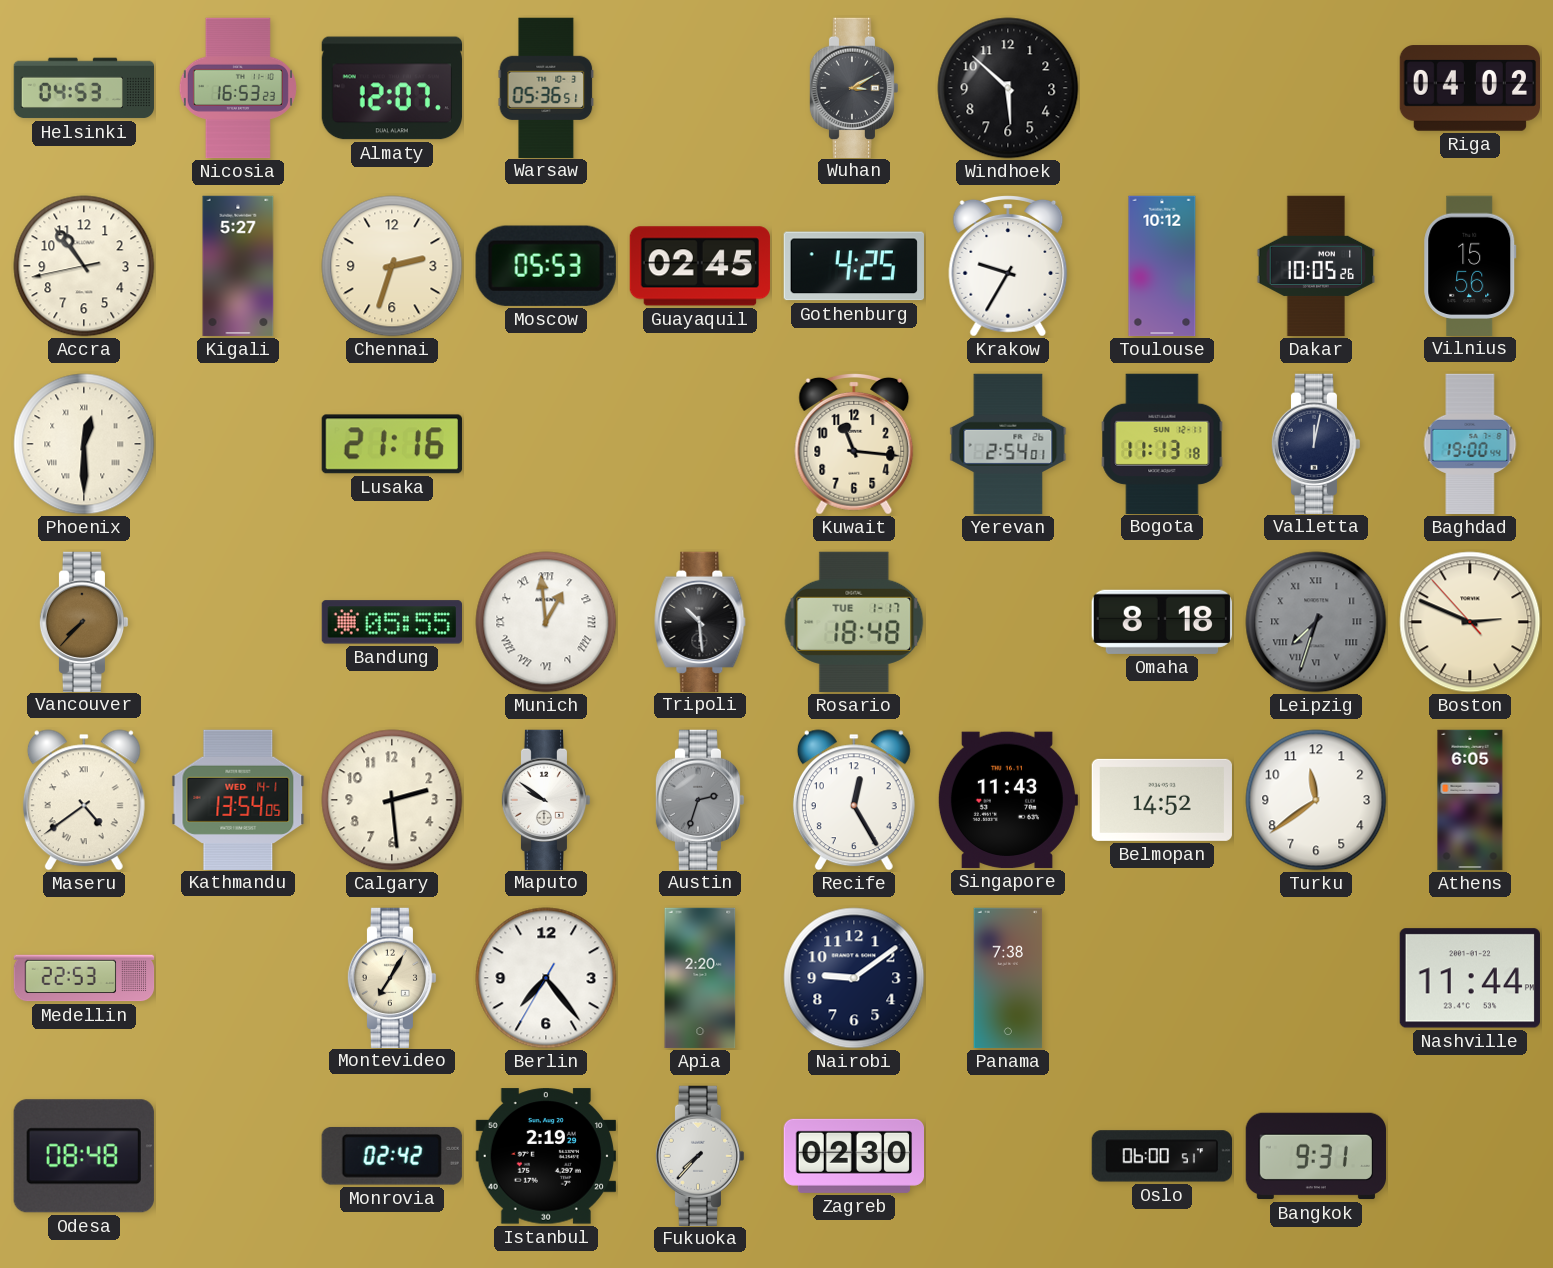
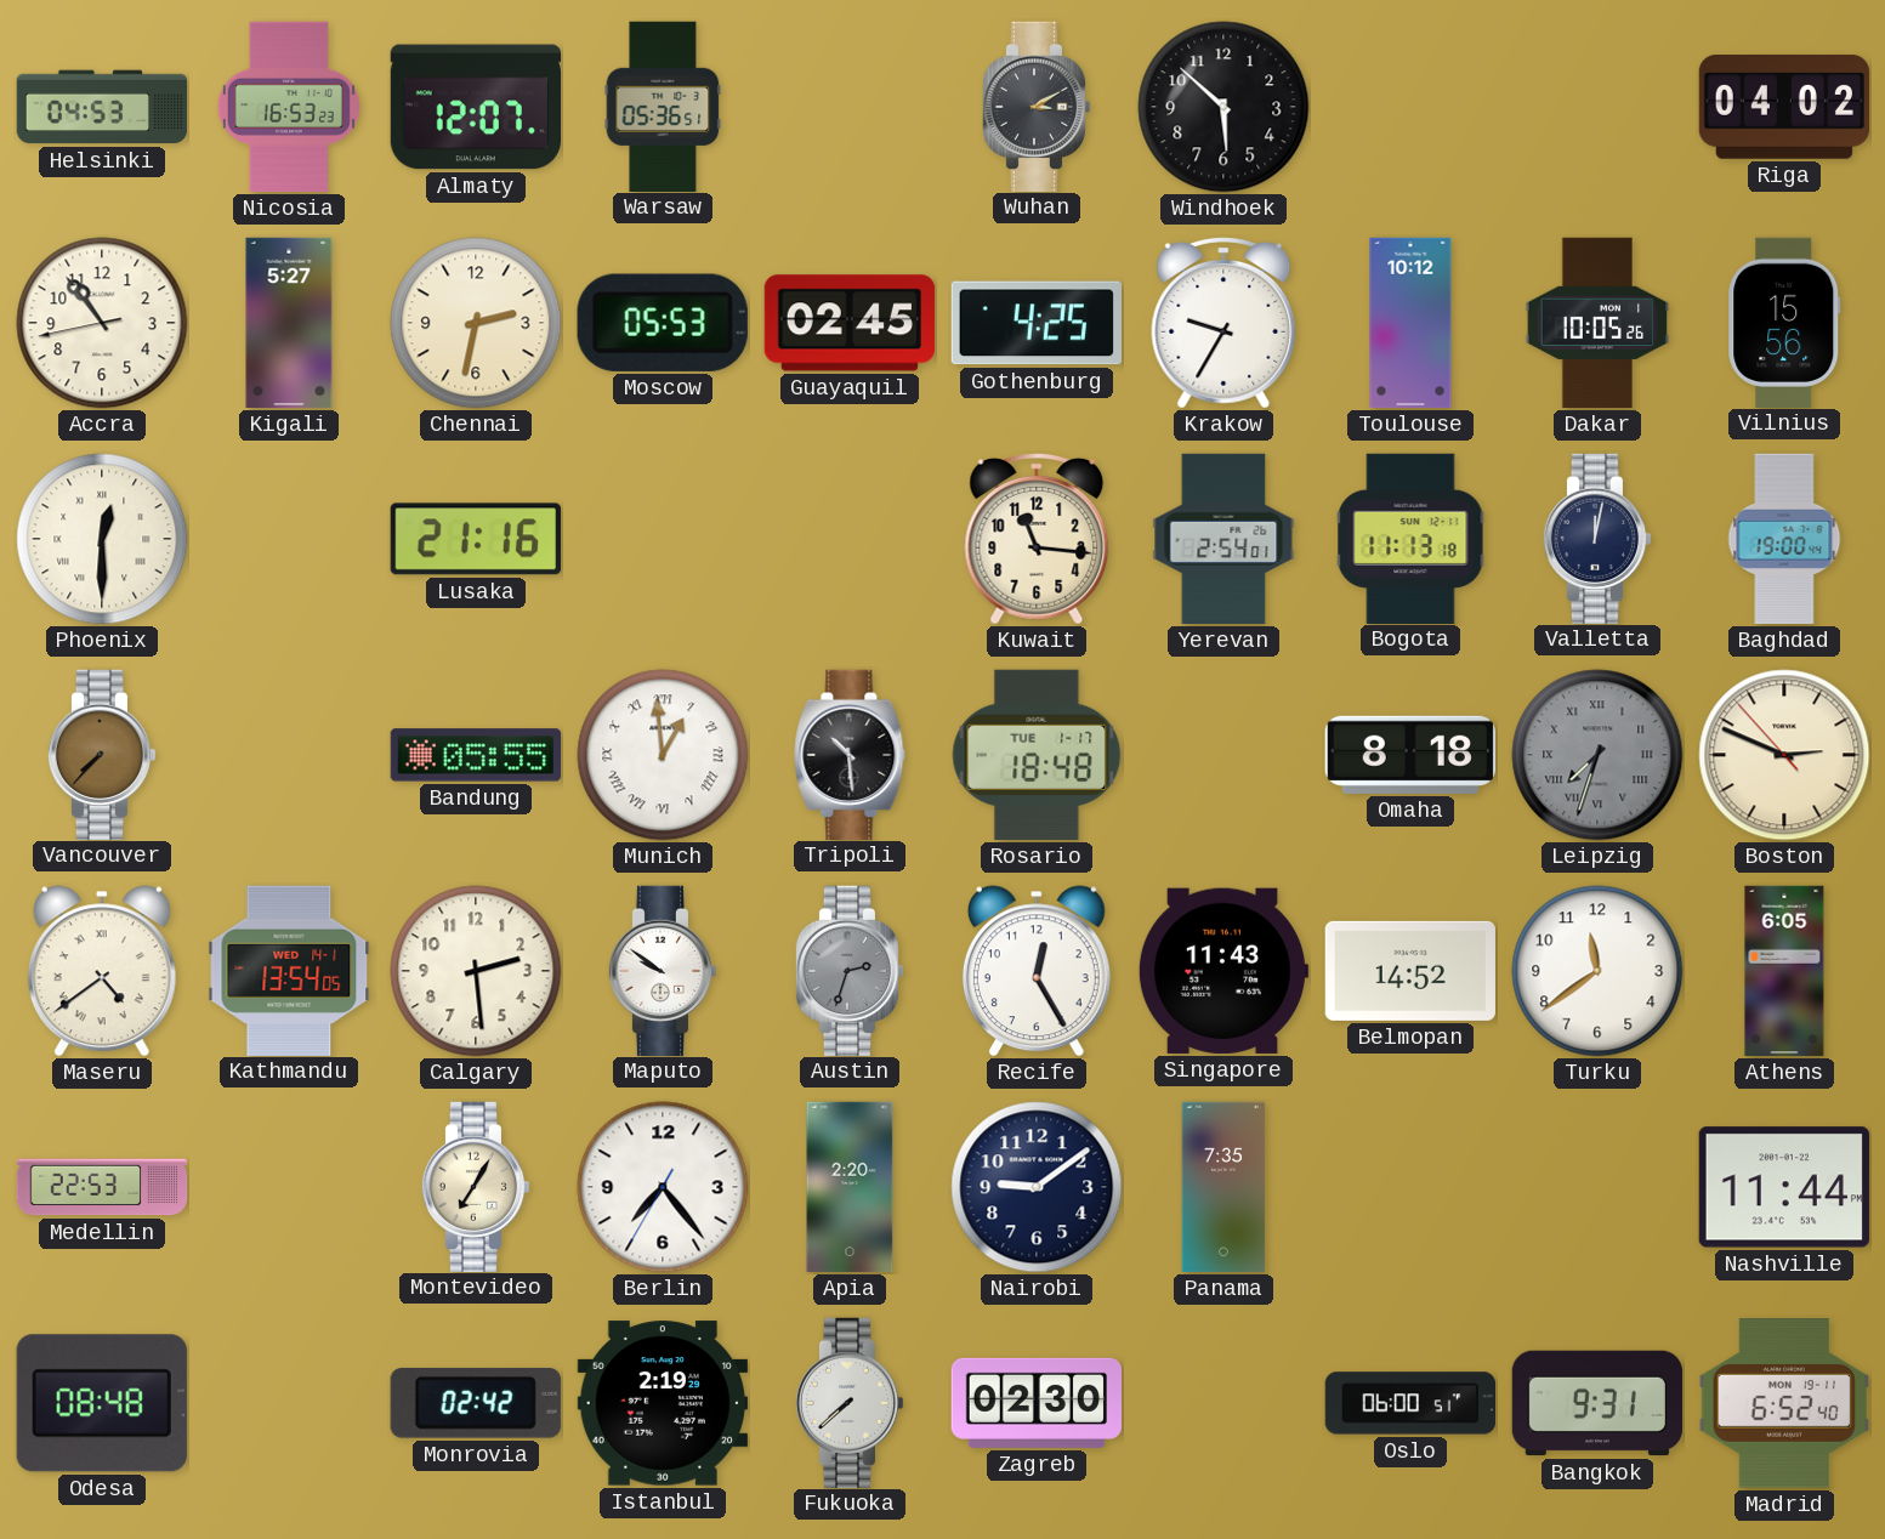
Chennai: 2:33 -> 2:32 (476, 323)
Panama: 7:38 -> 7:35 (1223, 1187)
Fukuoka: 7:37 -> 7:38 (850, 1402)
Madrid: none -> 6:52 (1783, 1404)
